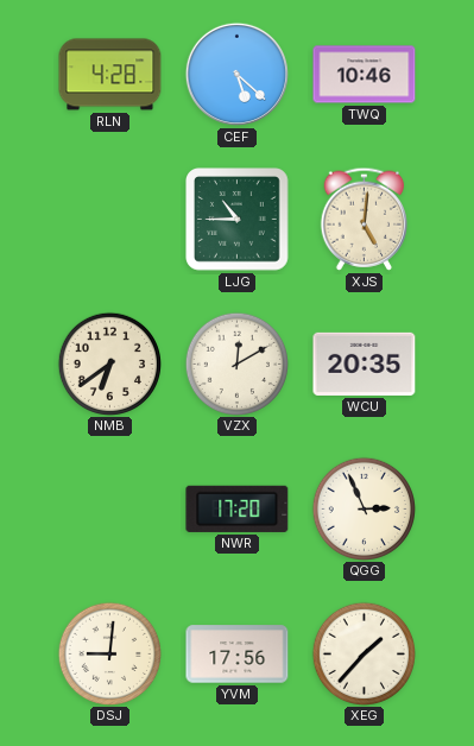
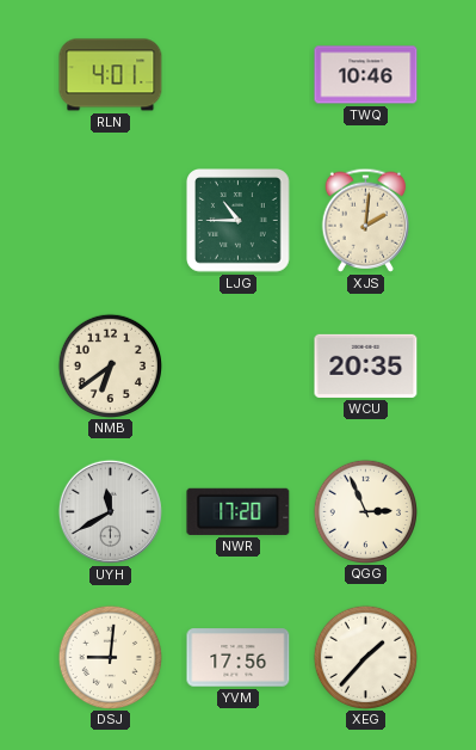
RLN: 4:28 -> 4:01 (111, 75)
CEF: 5:22 -> none (236, 74)
XJS: 5:01 -> 2:01 (365, 220)
VZX: 12:10 -> none (236, 363)
UYH: none -> 11:40 (110, 511)
